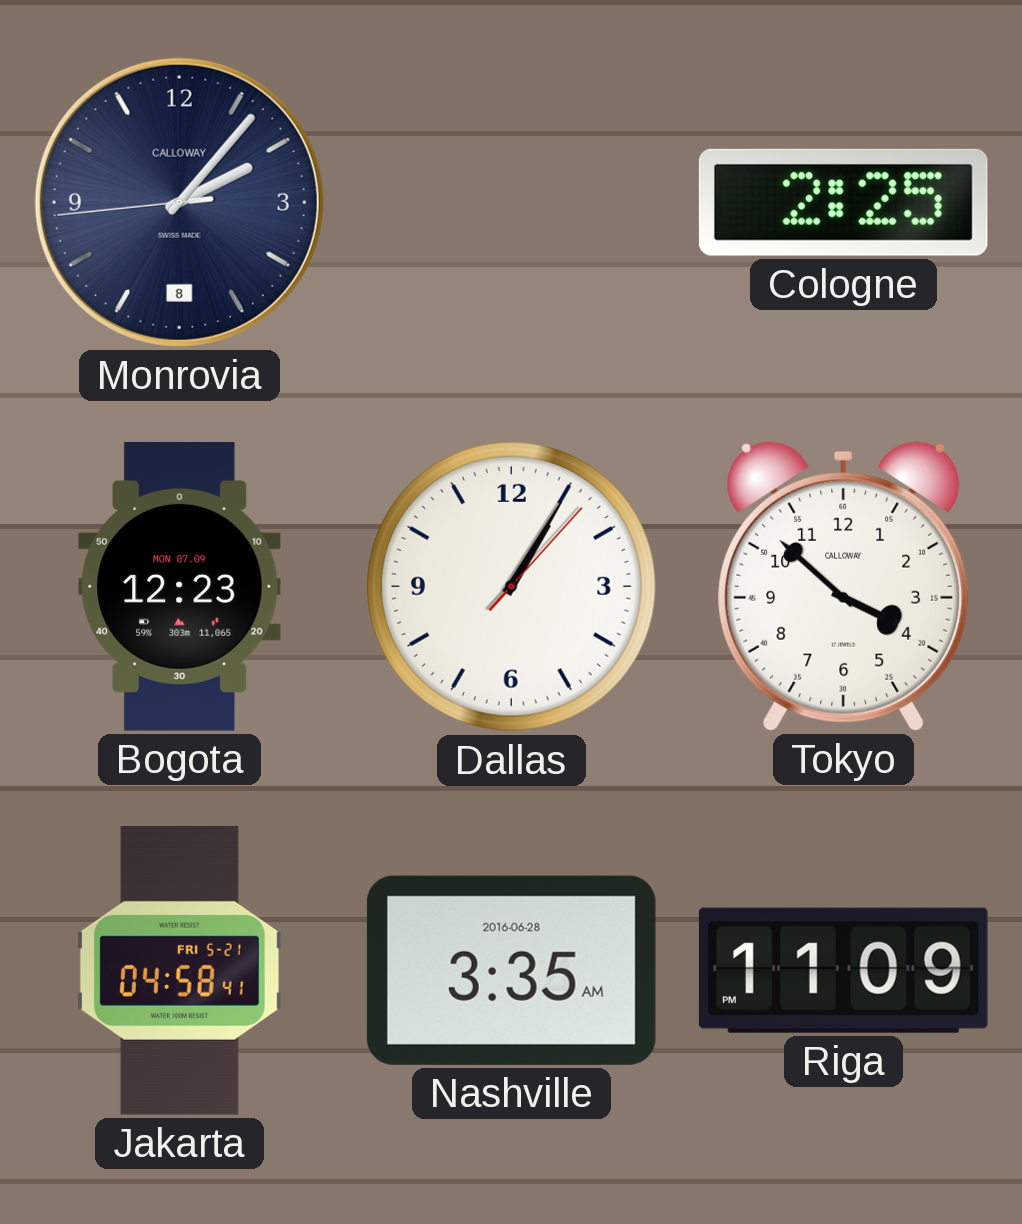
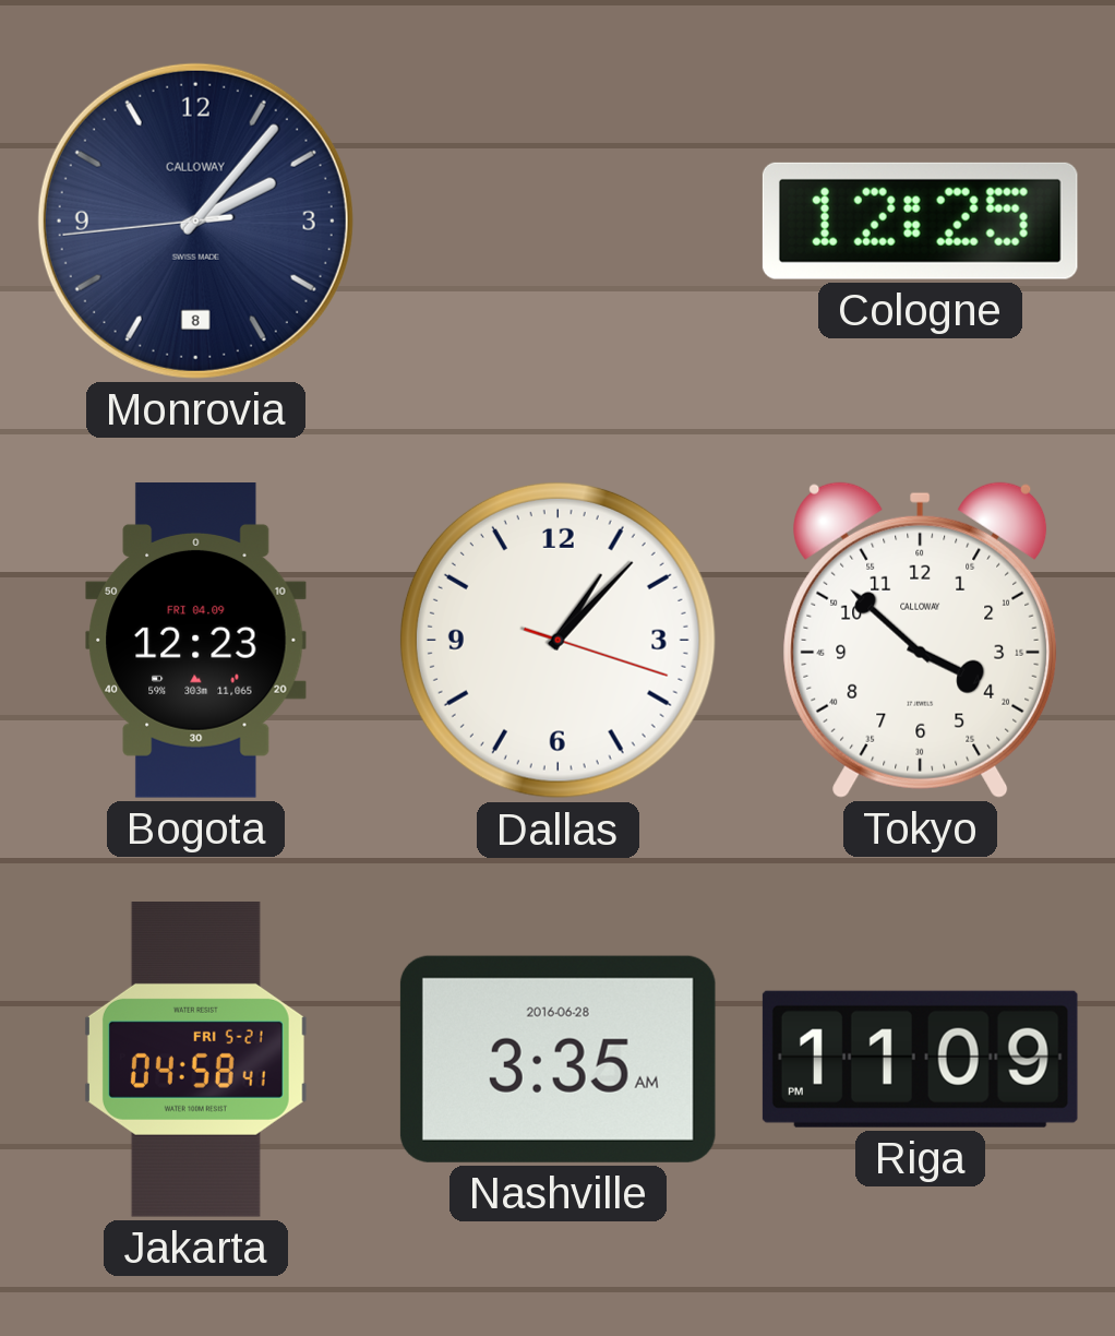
Cologne: 2:25 -> 12:25 (920, 220)
Bogota date: MON 07.09 -> FRI 04.09 (196, 641)
Dallas: 1:05 -> 1:07 (557, 640)
